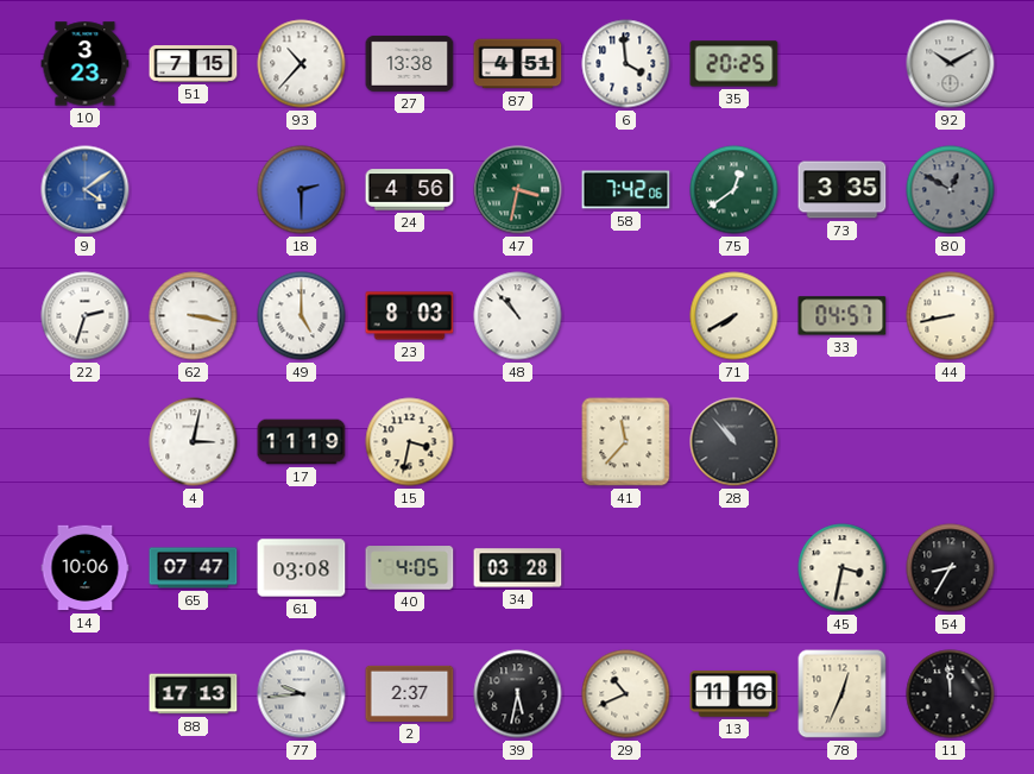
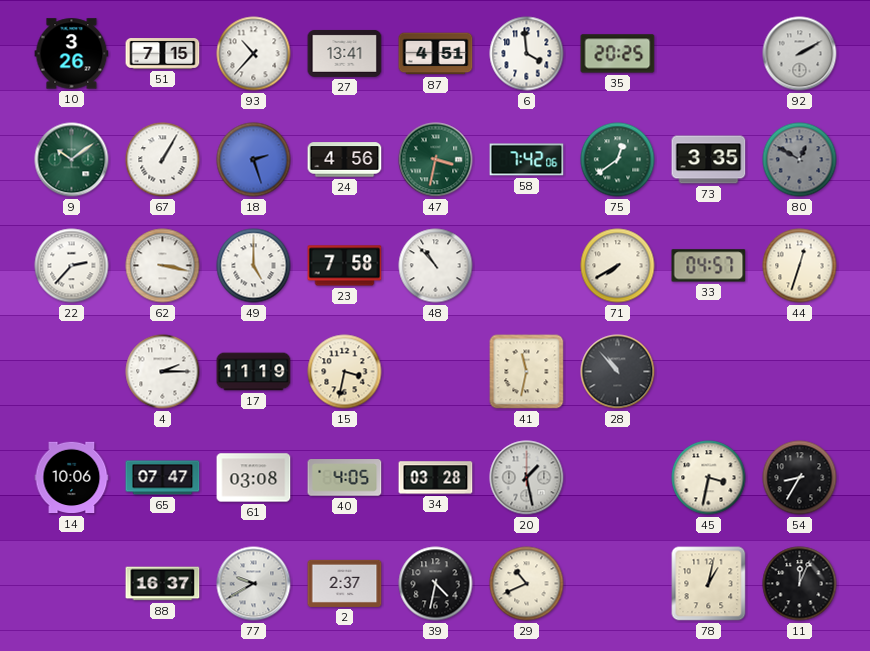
10: 3:23 -> 3:26 (72, 54)
27: 13:38 -> 13:41 (345, 53)
92: 10:10 -> 2:10 (800, 54)
9: 4:09 -> 10:09 (72, 160)
9 dial: blue -> green (72, 160)
67: none -> 1:05 (163, 160)
18: 2:30 -> 2:27 (254, 160)
22: 2:33 -> 2:37 (72, 266)
23: 8:03 -> 7:58 (345, 266)
44: 8:43 -> 12:33 (800, 266)
4: 3:02 -> 2:15 (163, 372)
41: 11:37 -> 11:32 (527, 372)
20: none -> 1:28 (527, 478)
88: 17:13 -> 16:37 (163, 584)
77: 9:44 -> 9:40 (254, 584)
39: 5:32 -> 4:32 (436, 584)
13: 11:16 -> none (734, 694)
78: 12:34 -> 1:02 (709, 584)
11: 11:59 -> 12:04 (800, 584)
